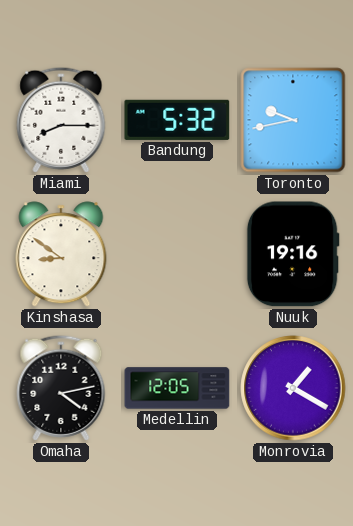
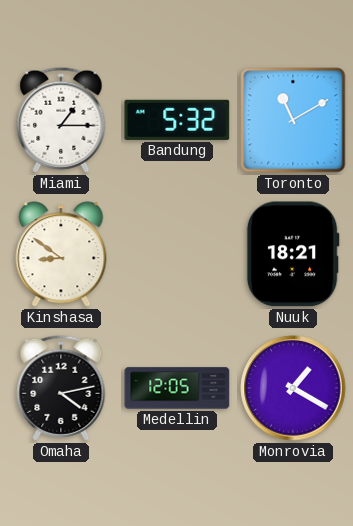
Miami: 8:15 -> 1:15 (61, 120)
Toronto: 9:43 -> 11:10 (293, 120)
Nuuk: 19:16 -> 18:21 (293, 254)
